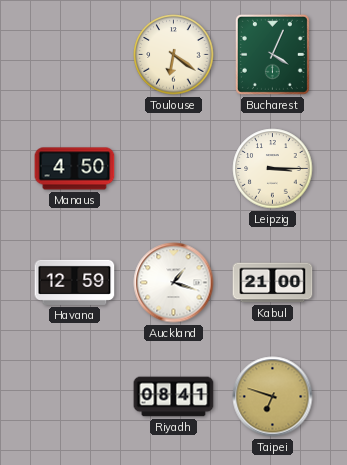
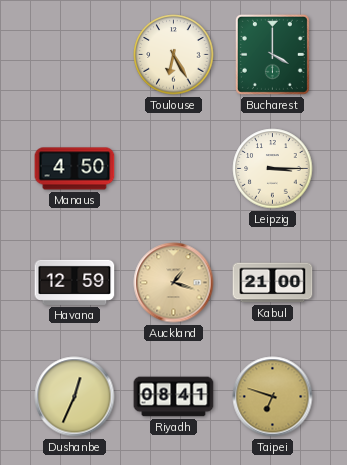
Toulouse: 6:21 -> 6:25 (174, 55)
Bucharest: 4:04 -> 4:00 (272, 54)
Auckland dial: white -> champagne (174, 283)
Dushanbe: none -> 12:34 (75, 397)
